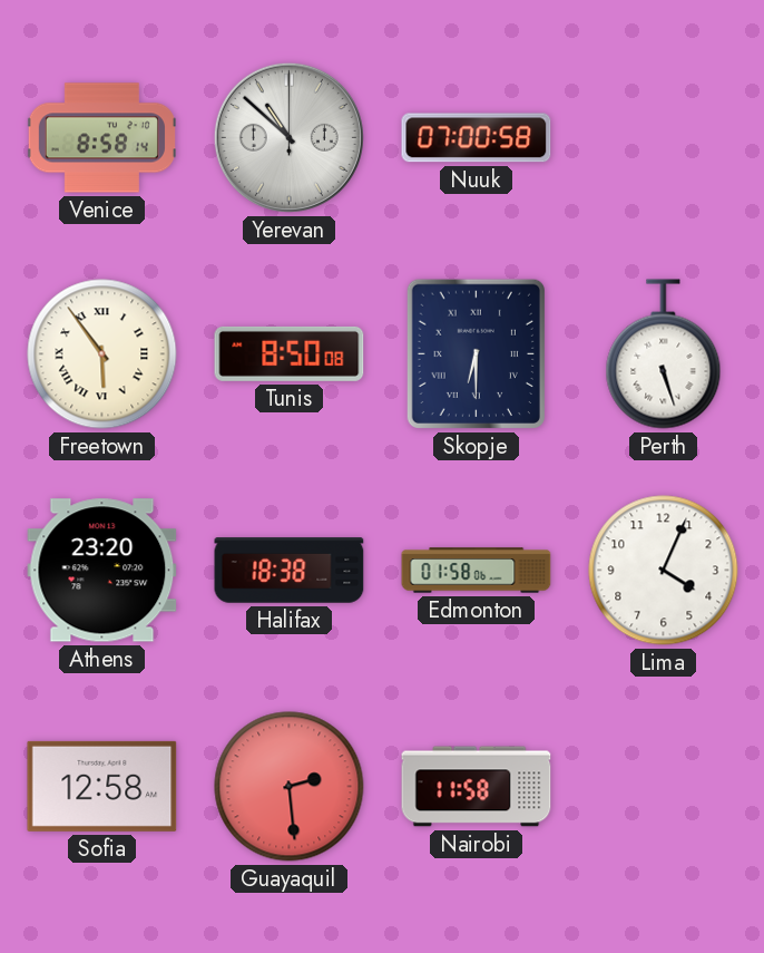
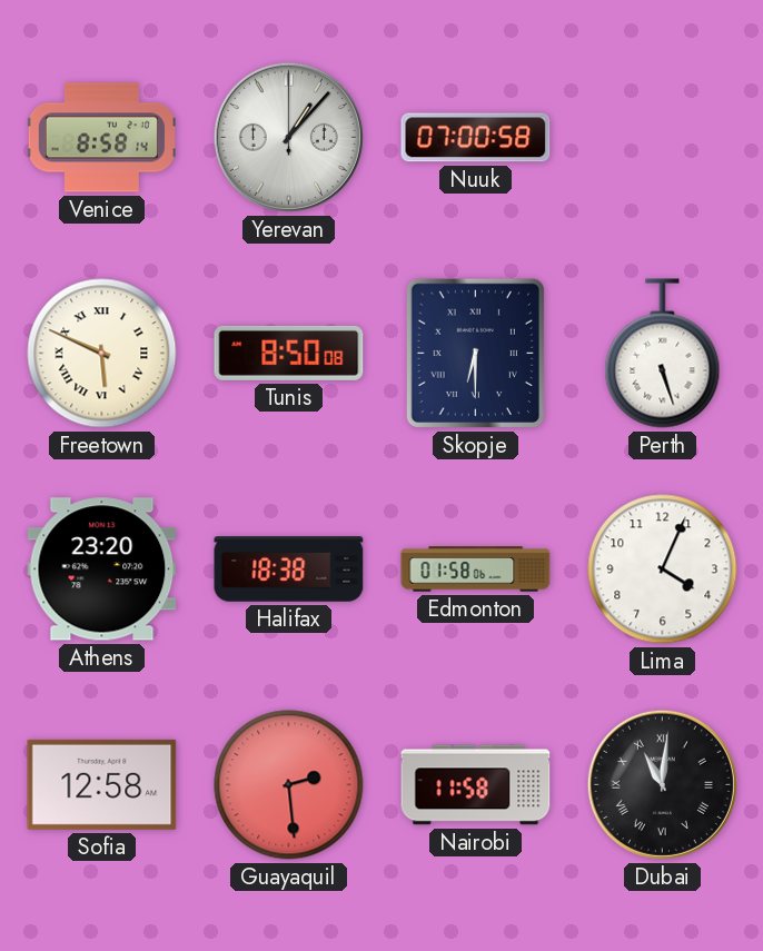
Yerevan: 10:52 -> 1:07 (288, 137)
Freetown: 5:54 -> 5:49 (102, 354)
Dubai: none -> 11:01 (662, 784)
